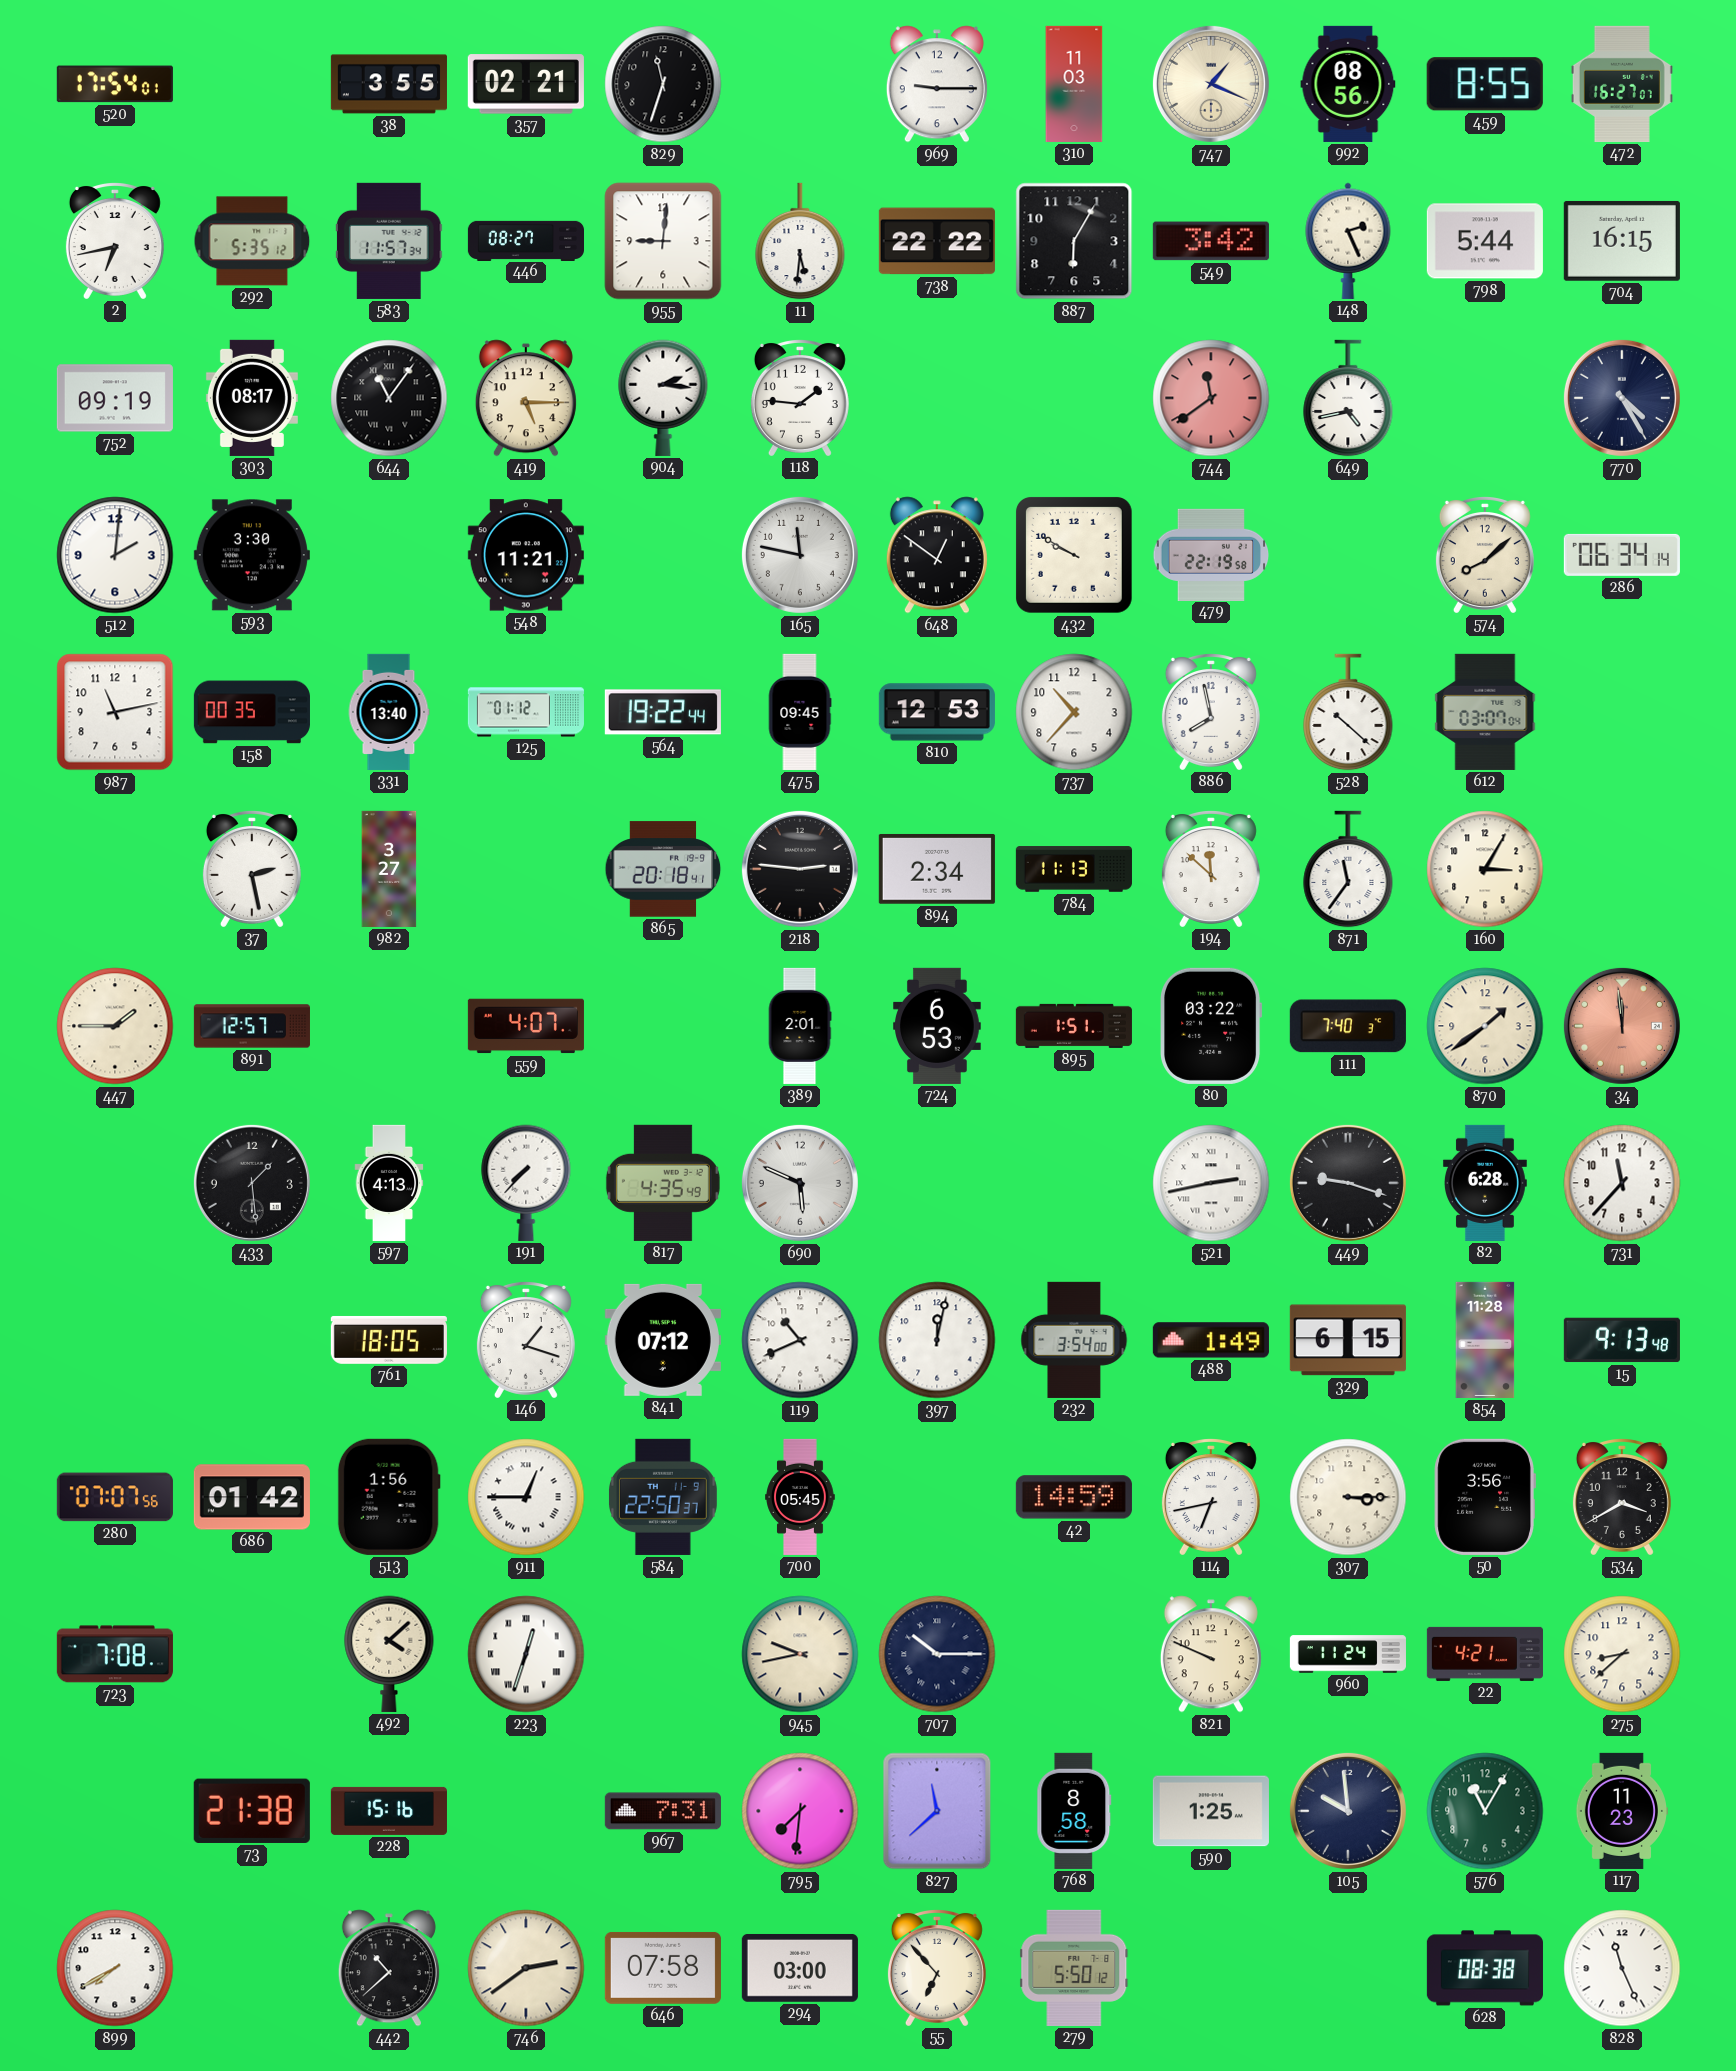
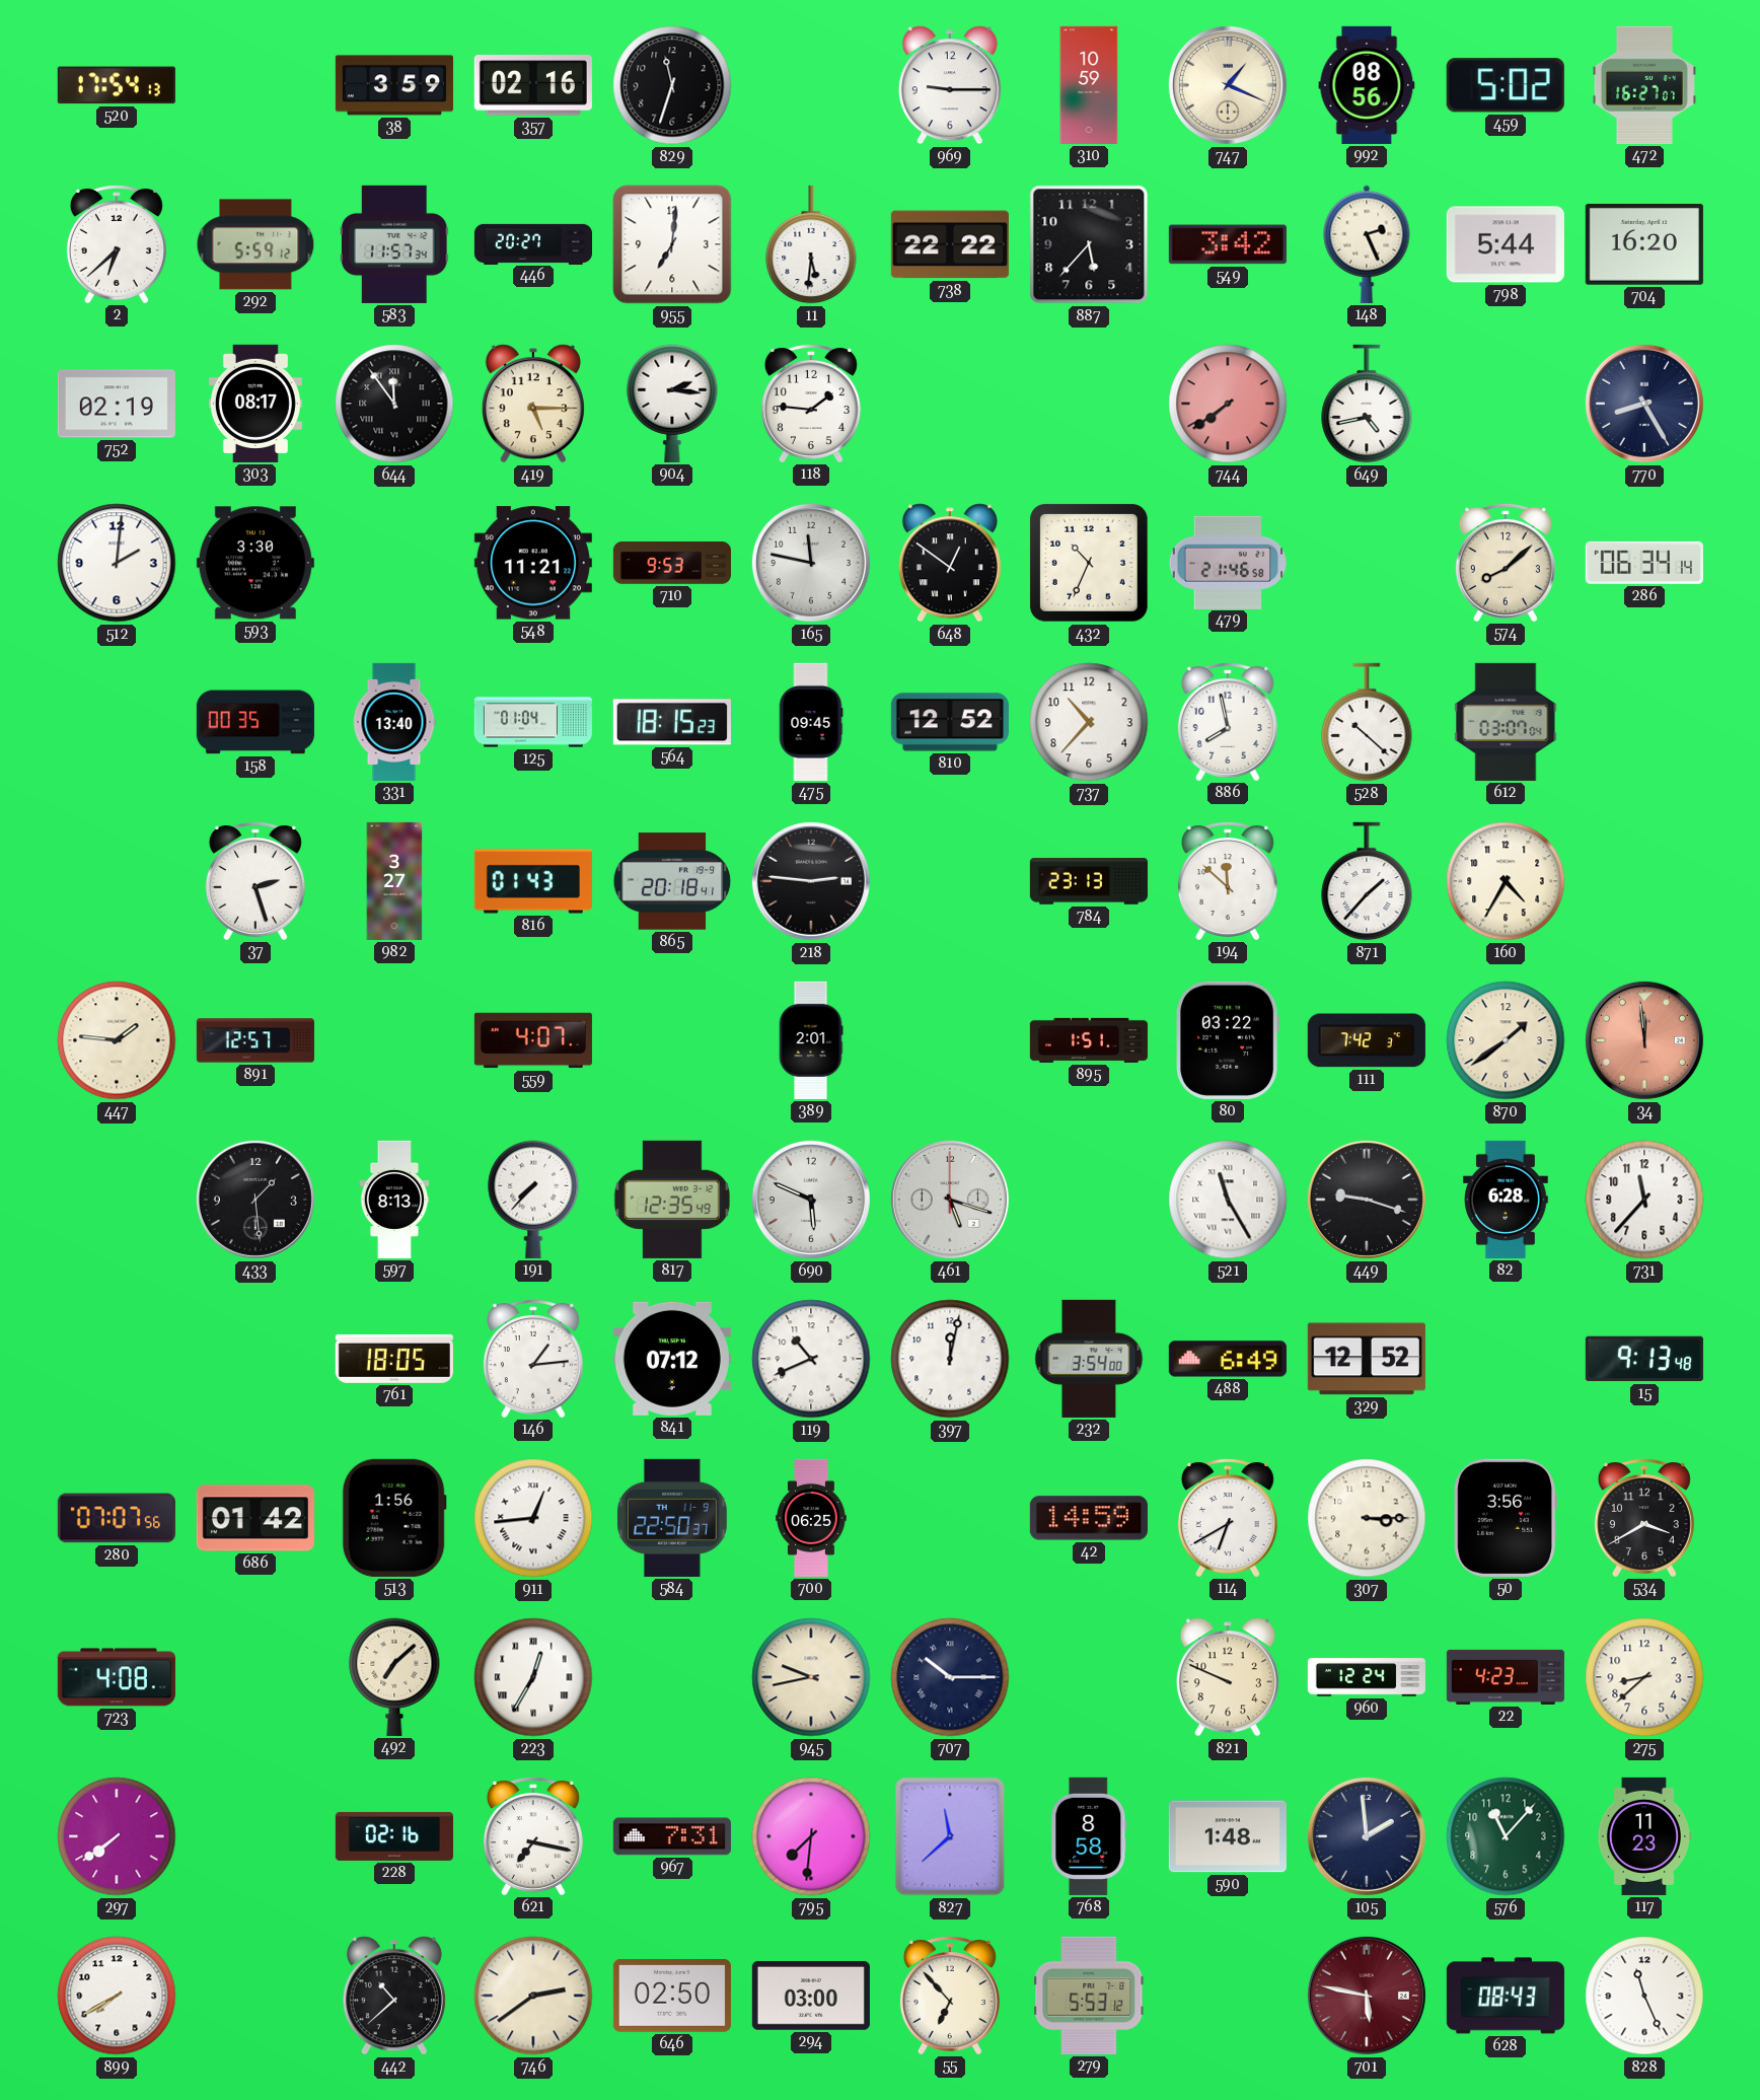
520: 17:54:01 -> 17:54:13 (117, 85)
38: 3:55 -> 3:59 (394, 85)
357: 02:21 -> 02:16 (533, 85)
310: 11:03 -> 10:59 (1089, 85)
459: 8:55 -> 5:02 (1506, 85)
2: 6:43 -> 6:38 (117, 244)
292: 5:35 -> 5:59 (255, 244)
446: 08:27 -> 20:27 (532, 243)
955: 9:01 -> 7:01 (672, 244)
887: 6:05 -> 5:37 (1089, 244)
704: 16:15 -> 16:20 (1644, 244)
752: 09:19 -> 02:19 (117, 404)
644: 11:06 -> 11:54 (394, 404)
744: 11:39 -> 7:39 (1228, 404)
770: 4:25 -> 8:25 (1644, 404)
710: none -> 9:53 (672, 563)
432: 9:50 -> 10:34 (1089, 563)
479: 22:19 -> 21:46 (1228, 562)
987: 11:13 -> none (115, 712)
125: 01:12 -> 01:04 (533, 722)
564: 19:22 -> 18:15 (672, 722)
810: 12:53 -> 12:52 (950, 722)
37: 2:28 -> 2:27 (255, 881)
816: none -> 01:43 (533, 881)
894: 2:34 -> none (937, 869)
784: 11:13 -> 23:13 (1089, 881)
871: 11:36 -> 1:37 (1367, 881)
160: 3:05 -> 4:35 (1506, 881)
447: 1:45 -> 1:46 (117, 1040)
724: 6:53 -> none (938, 1026)
111: 7:40 -> 7:42 (1367, 1040)
597: 4:13 -> 8:13 (394, 1200)
817: 4:35 -> 12:35 (672, 1200)
461: none -> 5:18 (950, 1200)
521: 2:43 -> 11:25 (1228, 1200)
146: 1:18 -> 1:14 (533, 1359)
488: 1:49 -> 6:49 (1228, 1359)
329: 6:15 -> 12:52 (1367, 1359)
854: 11:28 -> none (1485, 1340)
911: 12:45 -> 12:44 (533, 1518)
700: 05:45 -> 06:25 (811, 1518)
114: 6:43 -> 6:40 (1228, 1518)
723: 7:08 -> 4:08 (117, 1677)
492: 4:08 -> 7:08 (394, 1677)
223: 12:33 -> 12:35 (533, 1677)
960: 11:24 -> 12:24 (1367, 1677)
22: 4:21 -> 4:23 (1506, 1677)
297: none -> 7:39 (117, 1836)
73: 21:38 -> none (252, 1811)
228: 15:16 -> 02:16 (394, 1836)
621: none -> 7:17 (533, 1836)
590: 1:25 -> 1:48 (1228, 1836)
105: 9:59 -> 1:59 (1367, 1836)
576: 11:05 -> 11:07 (1506, 1836)
646: 07:58 -> 02:50 (672, 1996)
279: 5:50 -> 5:53 (1089, 1996)
701: none -> 5:47 (1367, 1996)
628: 08:38 -> 08:43 (1506, 1996)
